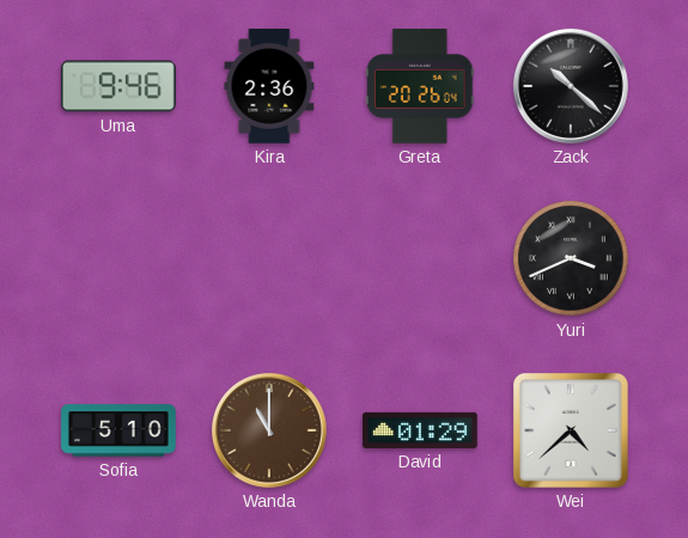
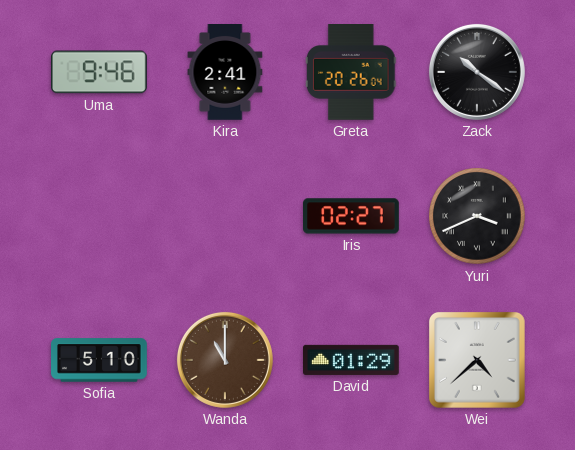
Kira: 2:36 -> 2:41 (225, 73)
Zack: 10:22 -> 10:21 (477, 72)
Iris: none -> 02:27 (352, 216)
